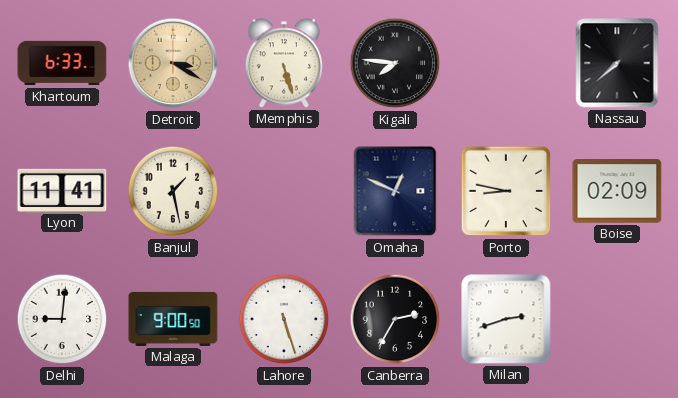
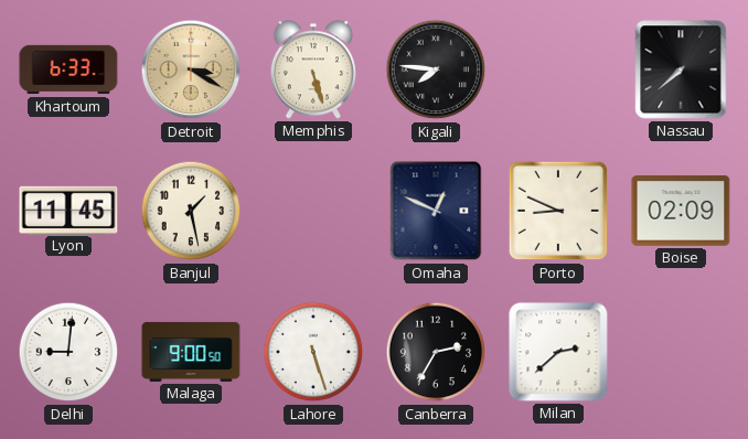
Lyon: 11:41 -> 11:45 (68, 210)
Porto: 8:47 -> 8:49 (558, 211)
Milan: 2:42 -> 2:38 (558, 352)
